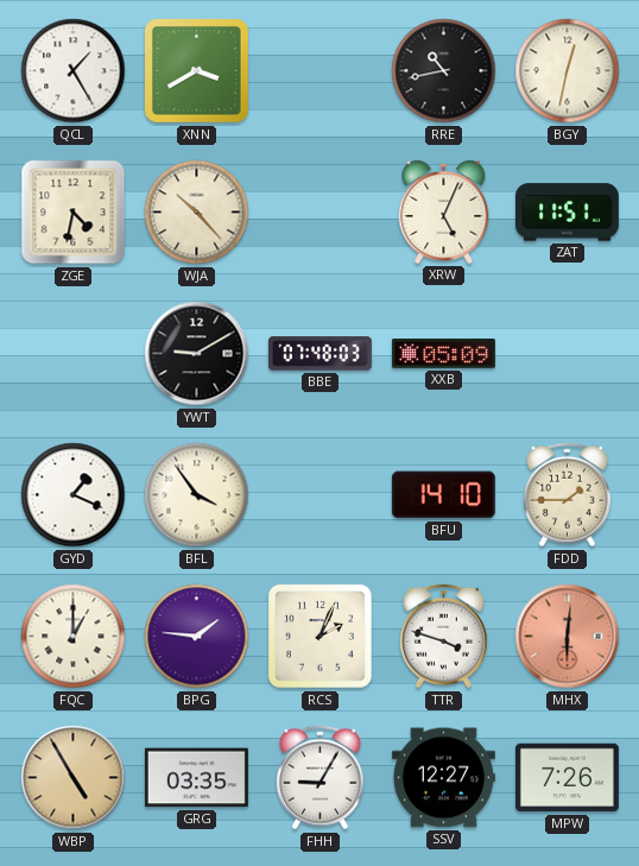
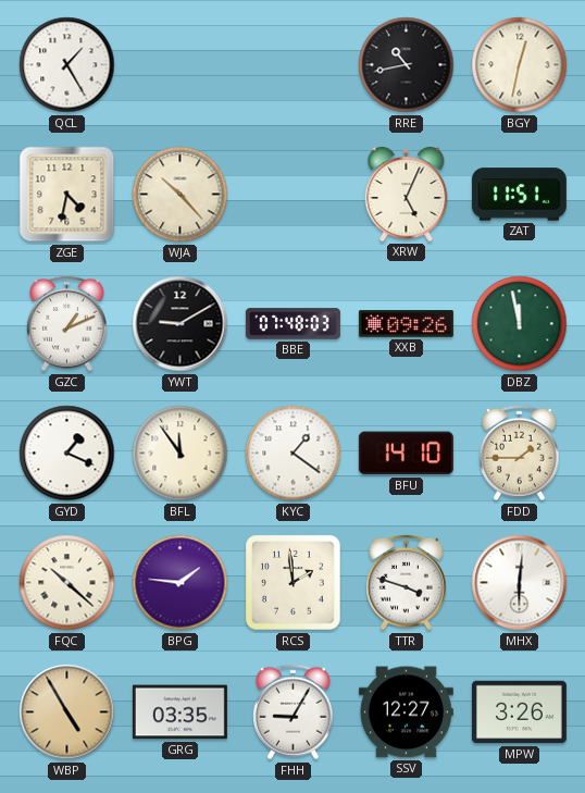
XNN: 3:40 -> none (197, 71)
GZC: none -> 1:11 (67, 324)
XXB: 05:09 -> 09:26 (406, 324)
DBZ: none -> 11:58 (520, 324)
BFL: 3:54 -> 11:54 (181, 454)
KYC: none -> 1:21 (294, 454)
FQC: 1:00 -> 10:22 (67, 583)
RCS: 2:04 -> 1:59 (294, 583)
MHX dial: salmon -> white (520, 583)
MPW: 7:26 -> 3:26 (519, 713)
